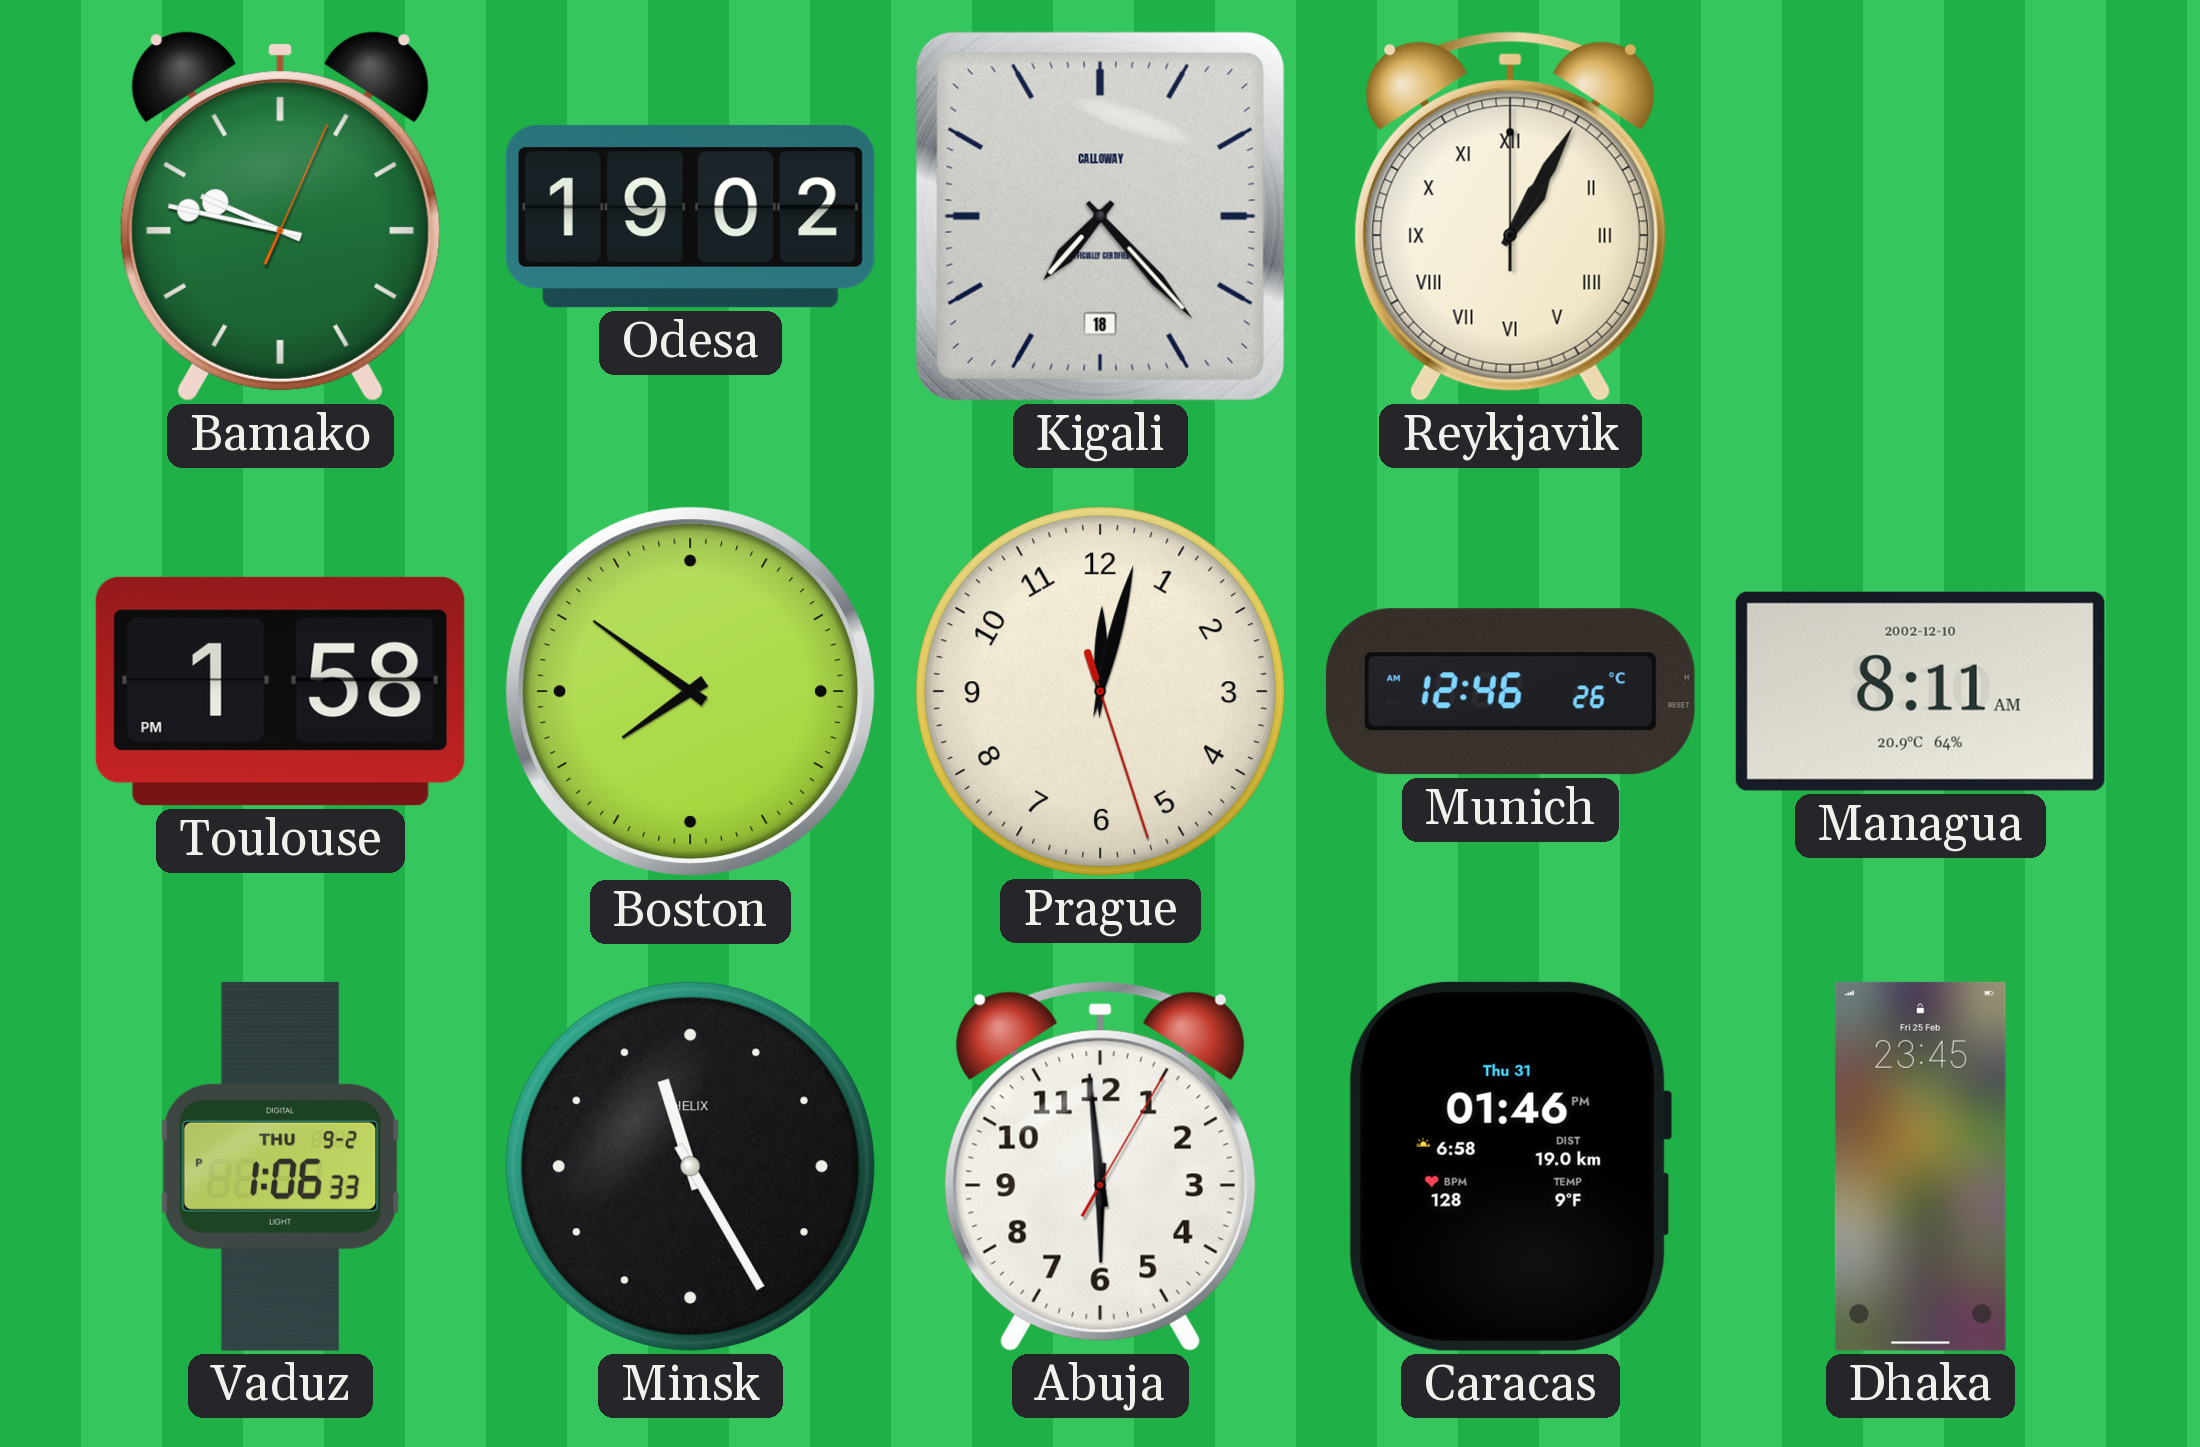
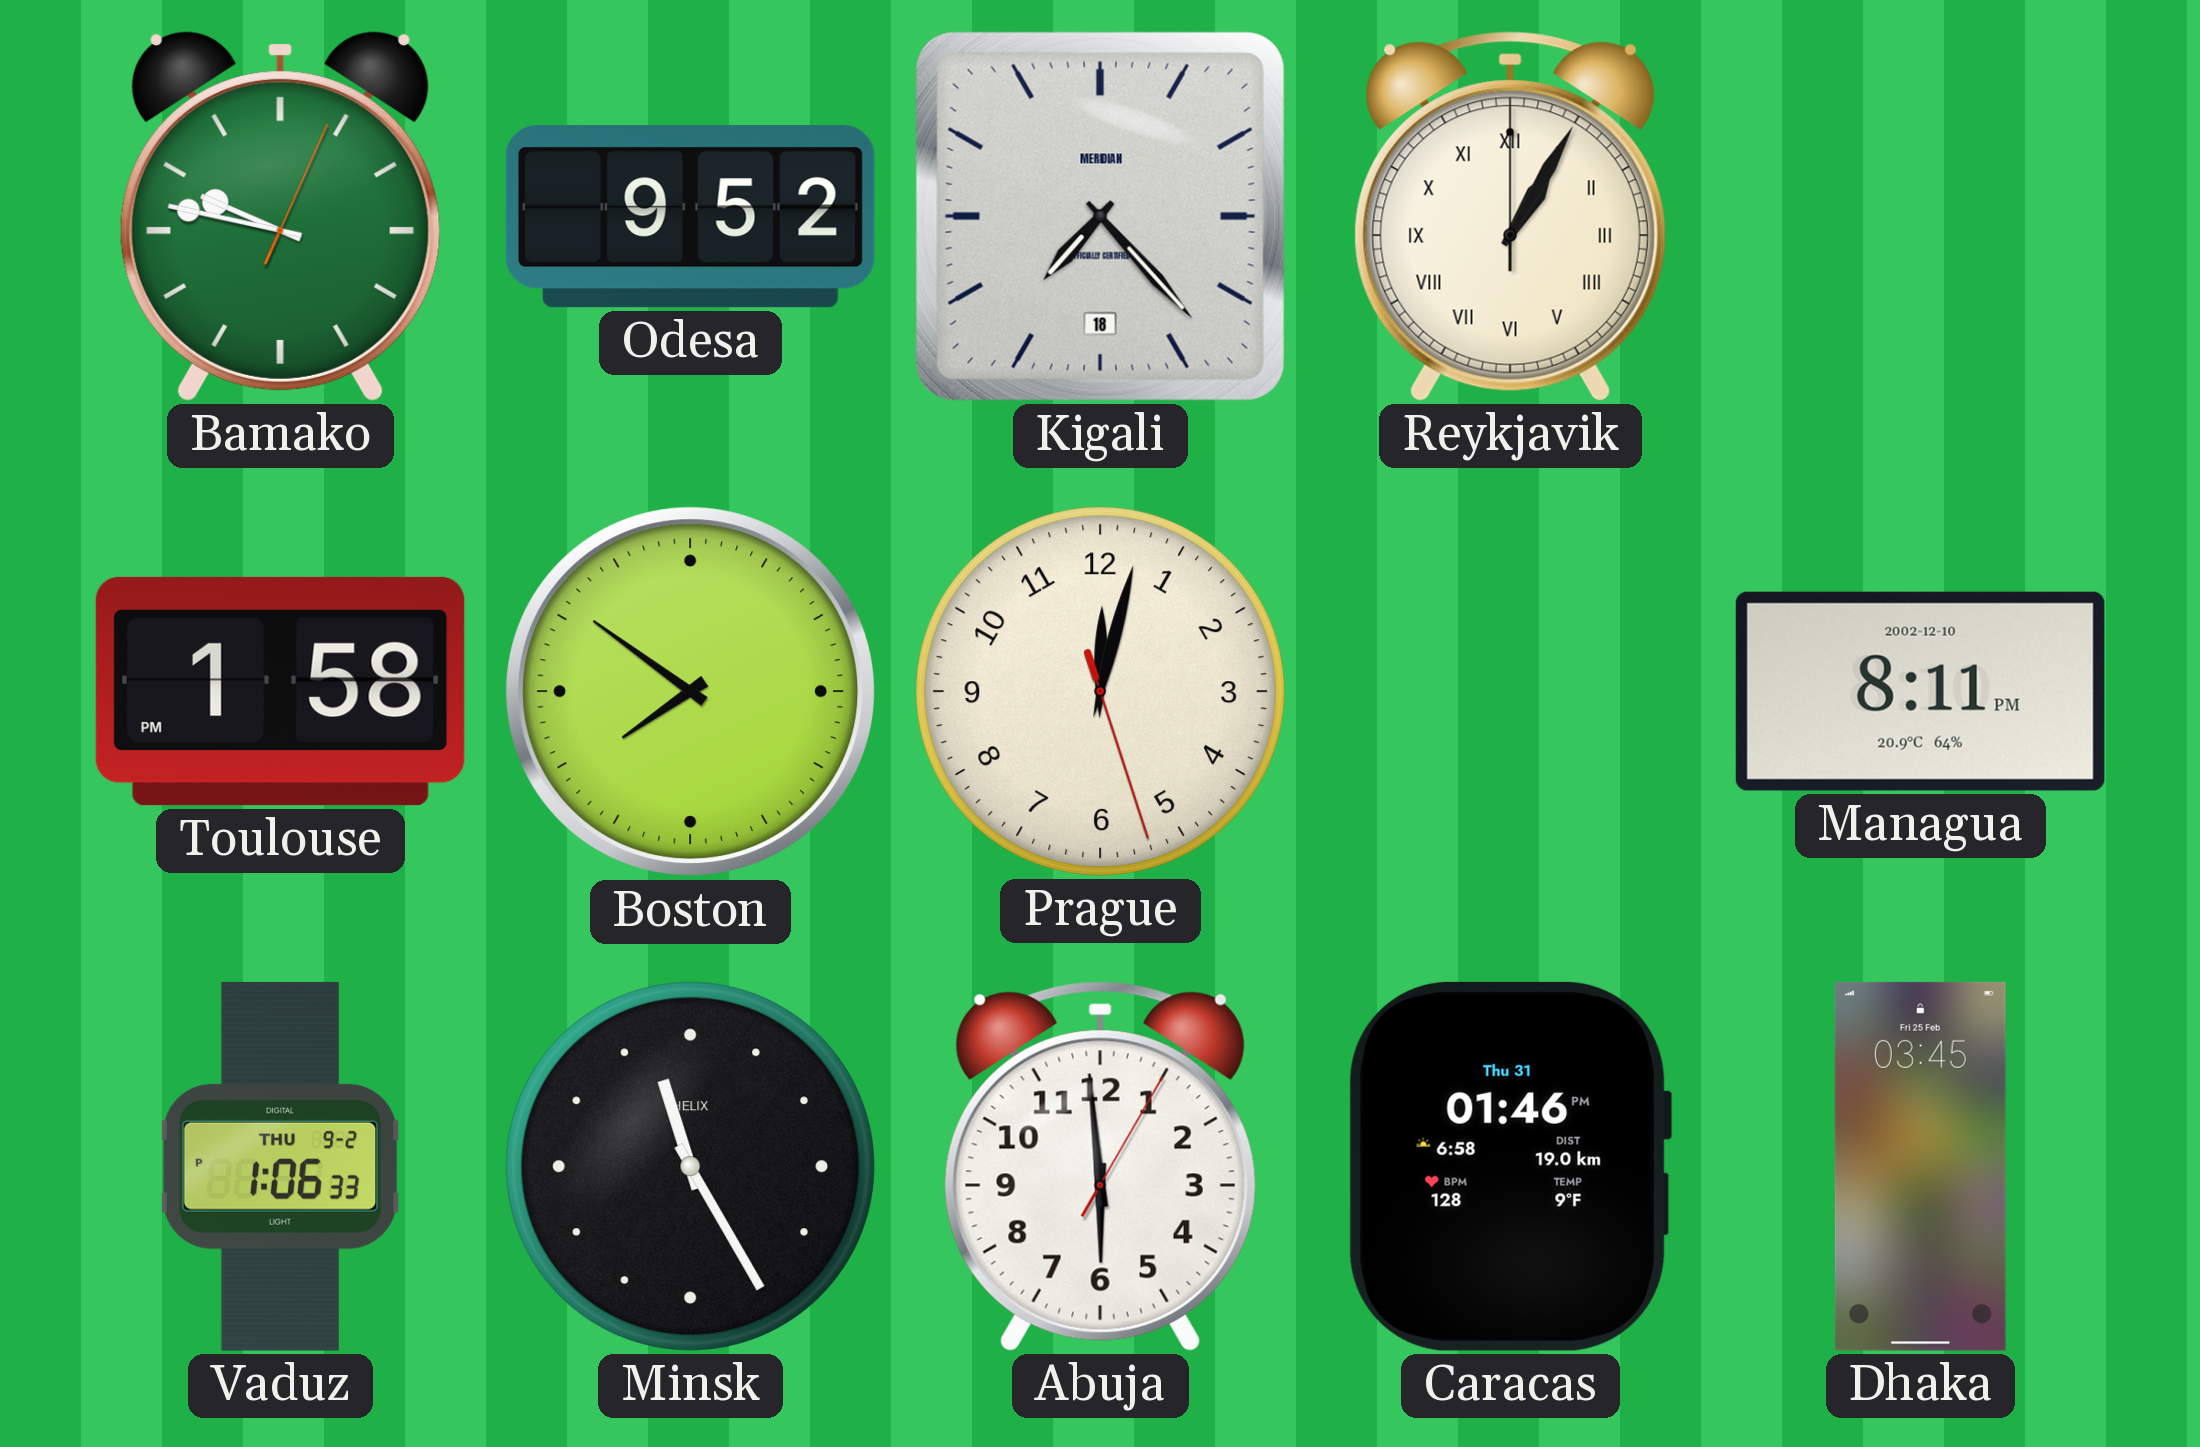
Odesa: 19:02 -> 9:52 (690, 216)
Kigali brand: CALLOWAY -> MERIDIAN (1100, 216)
Munich: 12:46 -> none (1510, 692)
Managua: 8:11 AM -> 8:11 PM (1920, 691)
Dhaka: 23:45 -> 03:45 (1920, 1166)
